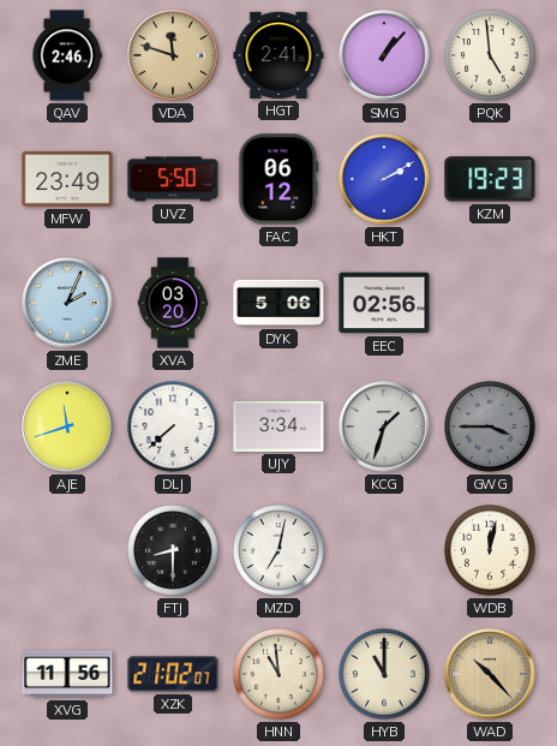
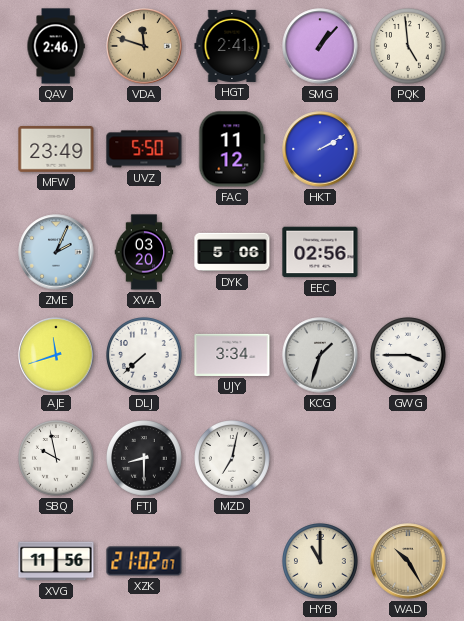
FAC: 06:12 -> 11:12 (232, 149)
KZM: 19:23 -> none (490, 179)
GWG dial: grey -> white (409, 356)
SBQ: none -> 9:58 (57, 459)
WDB: 12:02 -> none (491, 551)
HNN: 10:59 -> none (280, 675)
WAD: 10:23 -> 10:25 (408, 561)
